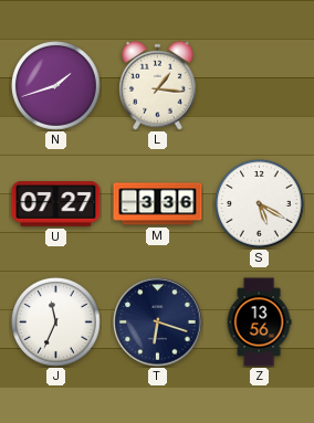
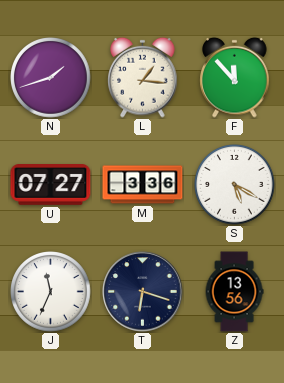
F: none -> 11:53 (235, 77)
